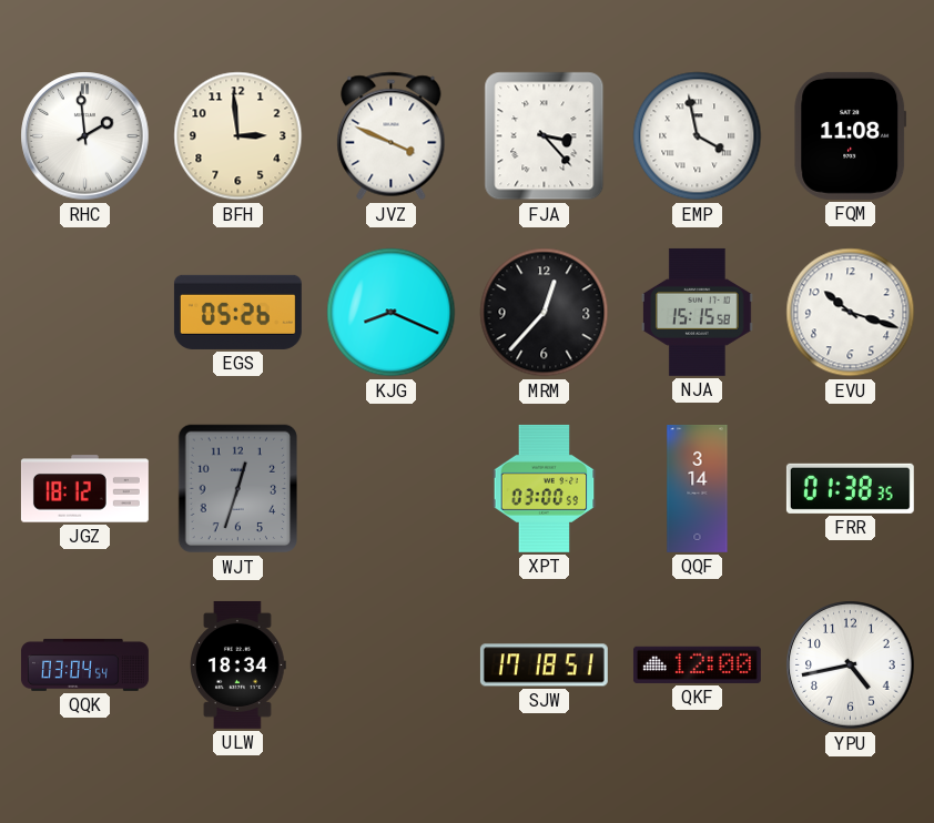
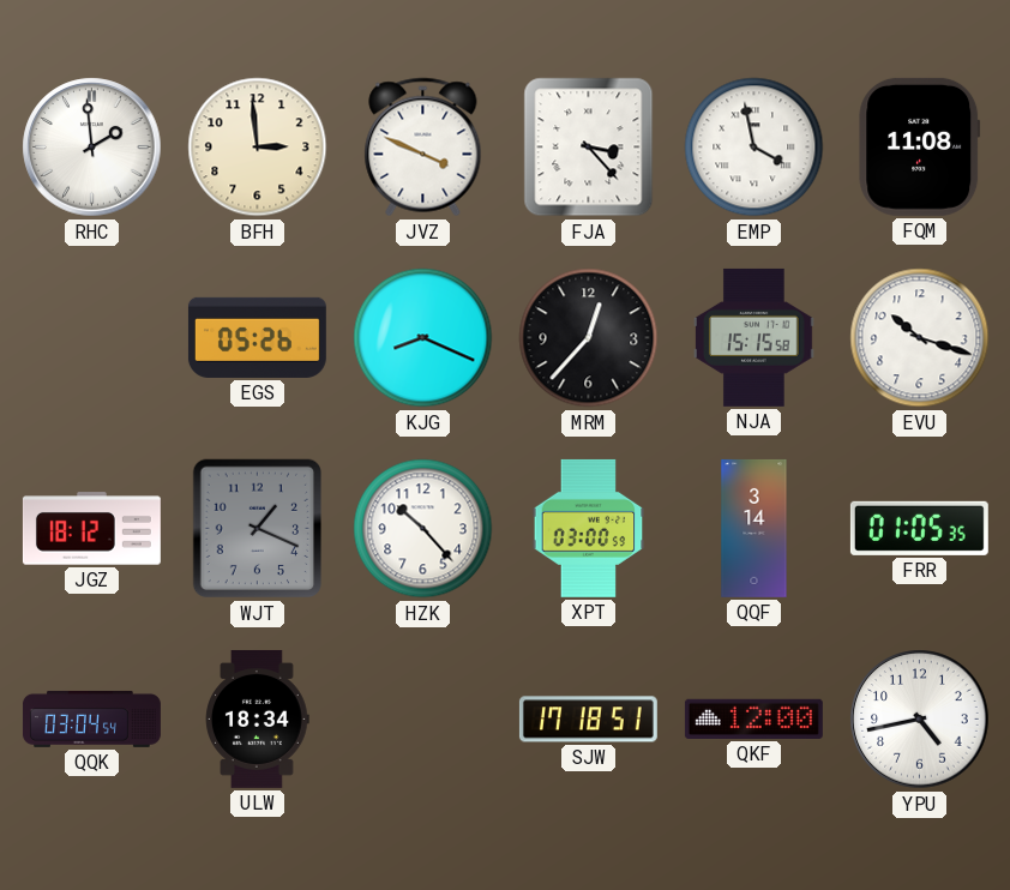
WJT: 12:33 -> 1:19 (258, 529)
HZK: none -> 10:23 (423, 529)
FRR: 01:38 -> 01:05 (919, 528)
